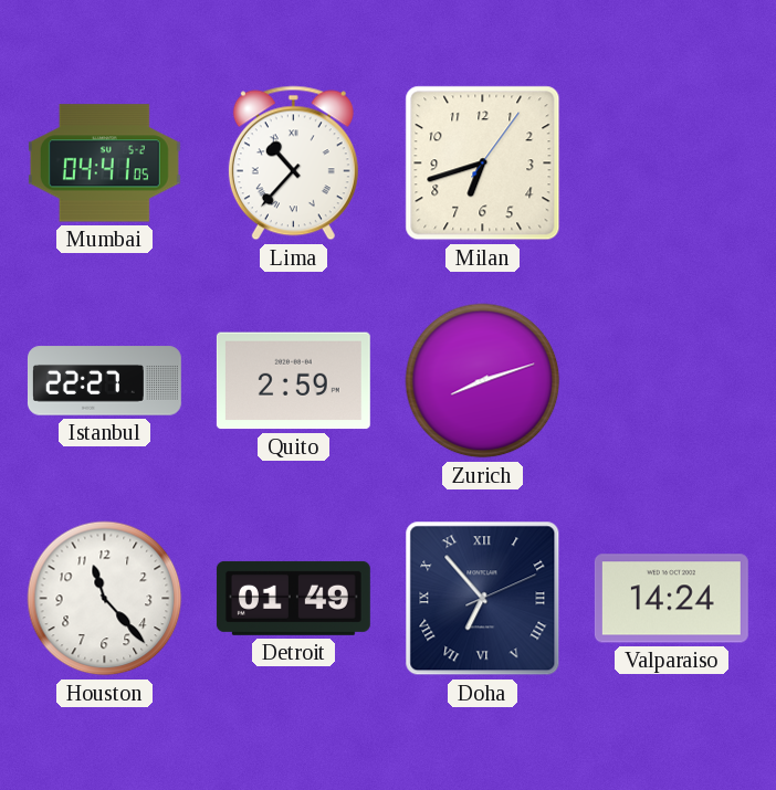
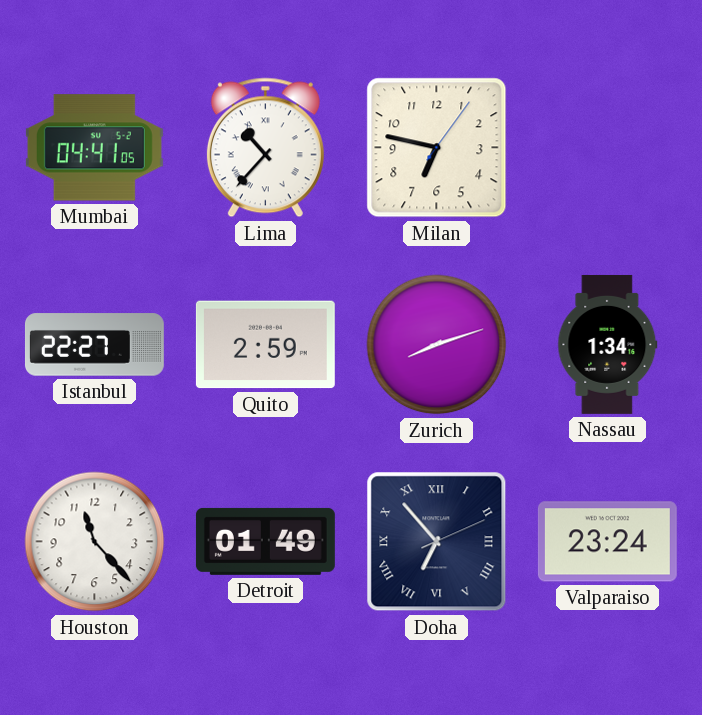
Milan: 6:42 -> 6:47 (437, 148)
Nassau: none -> 1:34 (608, 344)
Valparaiso: 14:24 -> 23:24 (607, 542)
